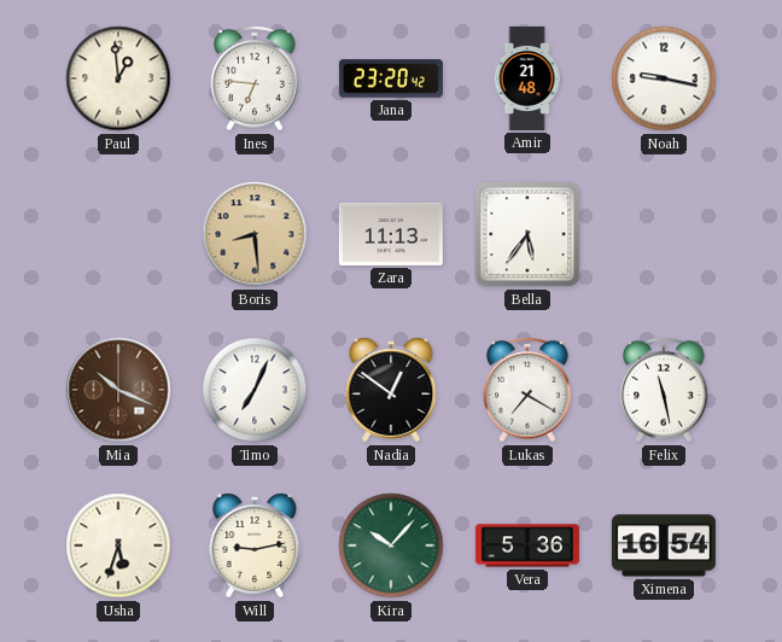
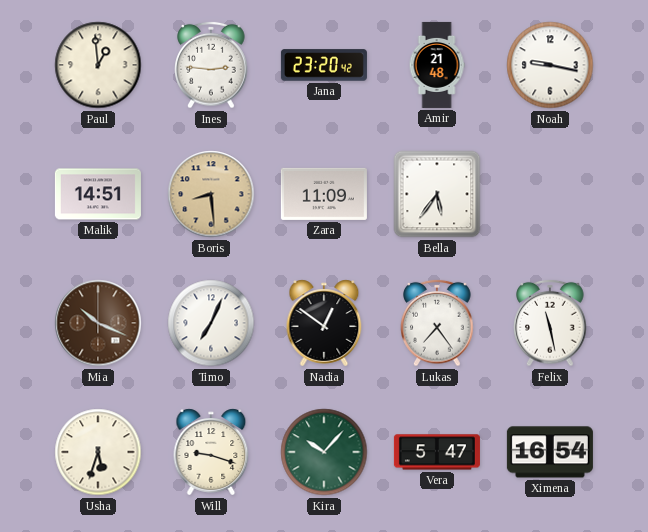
Ines: 6:46 -> 2:46 (211, 65)
Malik: none -> 14:51 (98, 194)
Zara: 11:13 -> 11:09 (324, 194)
Lukas: 7:20 -> 7:24 (437, 323)
Will: 9:13 -> 9:18 (211, 452)
Vera: 5:36 -> 5:47 (437, 452)
